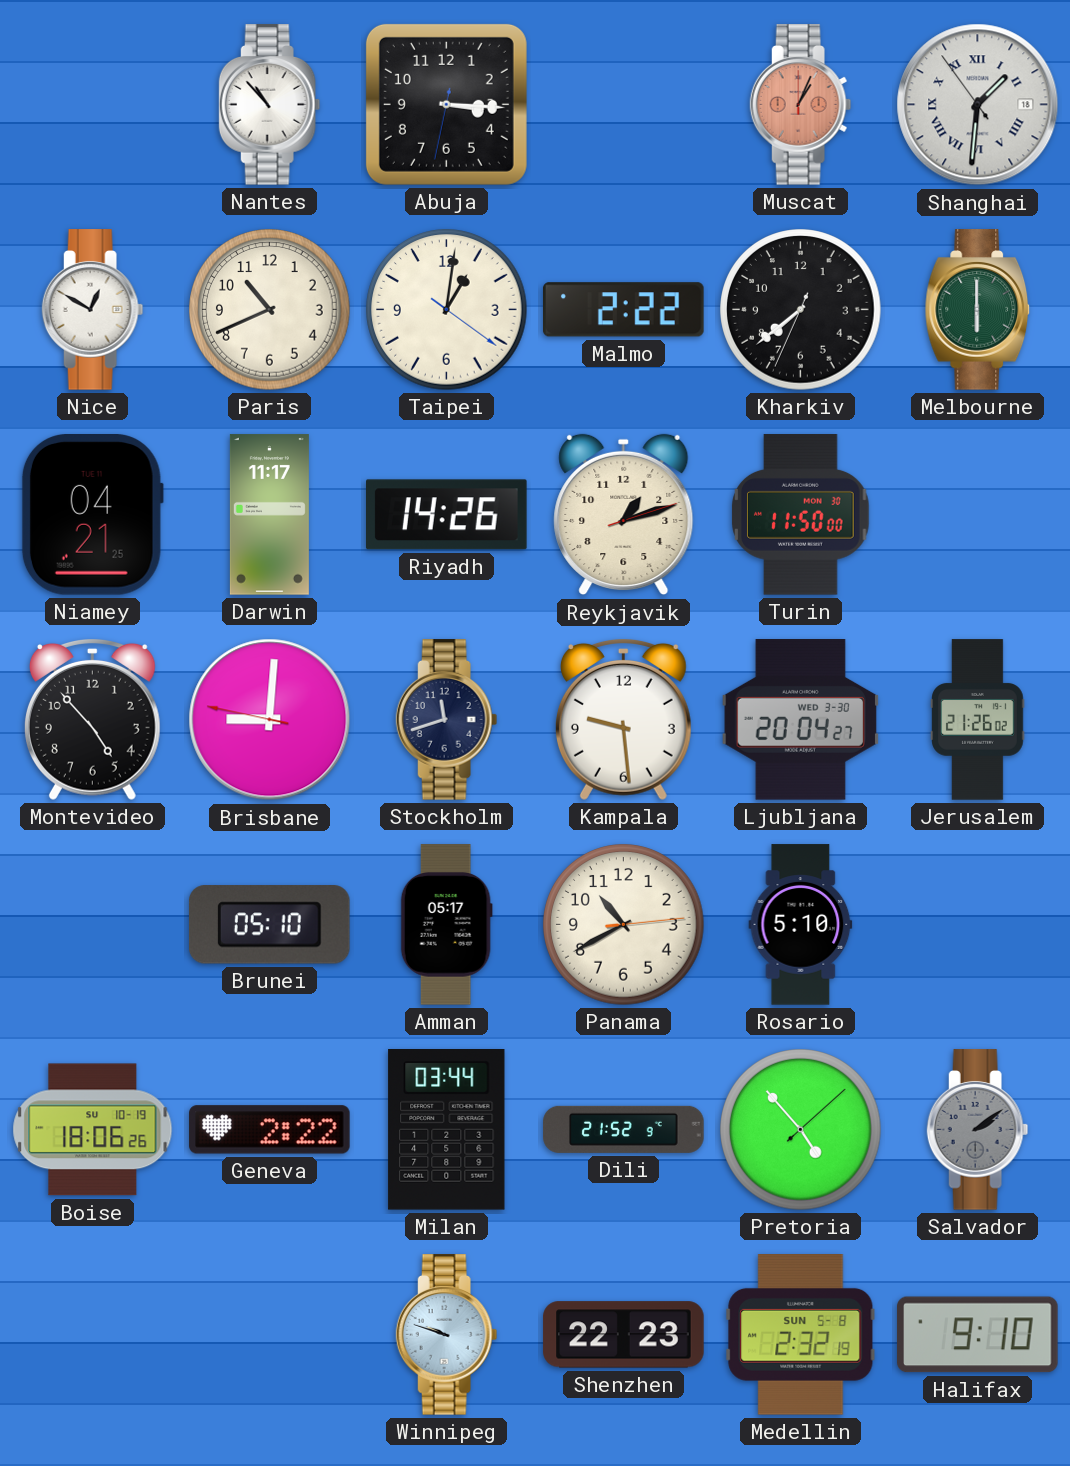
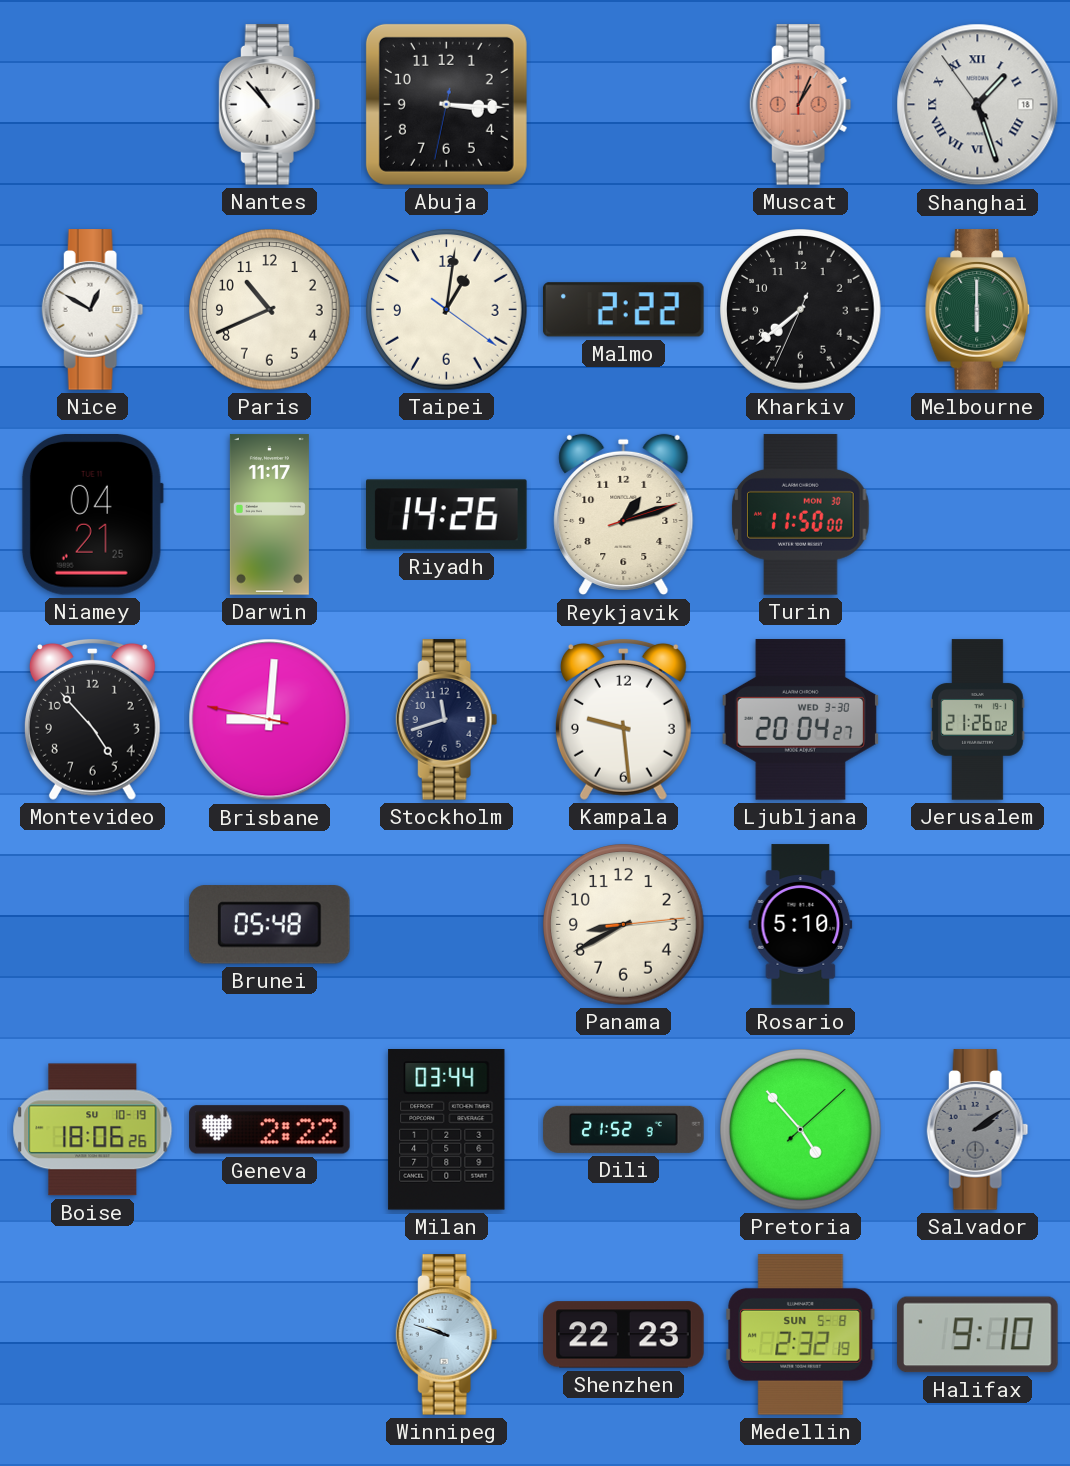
Shanghai: 1:30 -> 1:26 (978, 105)
Brunei: 05:10 -> 05:48 (270, 925)
Amman: 05:17 -> none (446, 925)
Panama: 10:40 -> 8:40 (624, 925)
